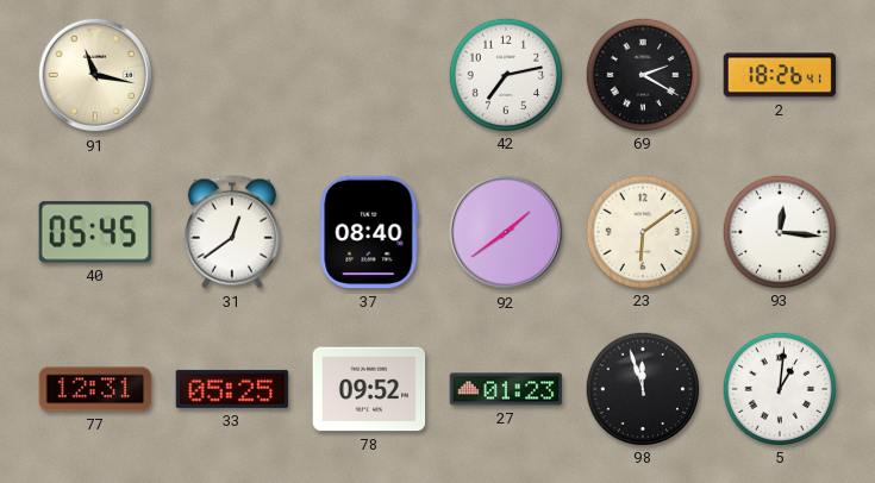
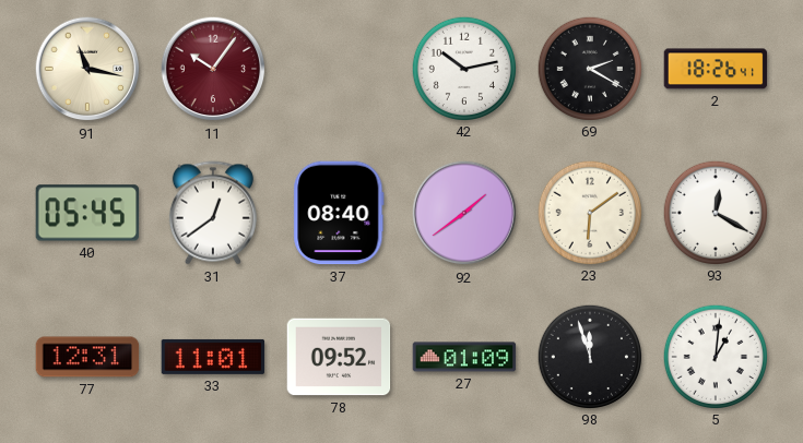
11: none -> 10:06 (213, 69)
42: 7:13 -> 10:13 (463, 68)
93: 12:16 -> 12:20 (715, 212)
33: 05:25 -> 11:01 (213, 357)
27: 01:23 -> 01:09 (464, 357)
